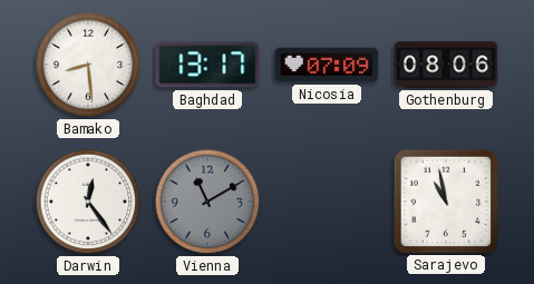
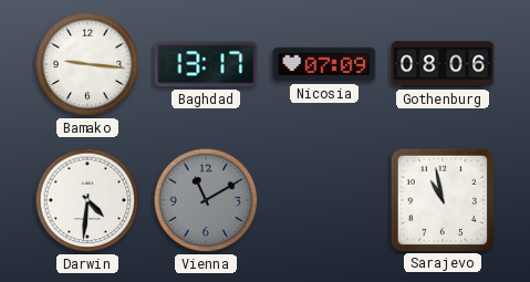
Bamako: 8:29 -> 9:16 (87, 64)
Darwin: 12:24 -> 4:31 (87, 200)
